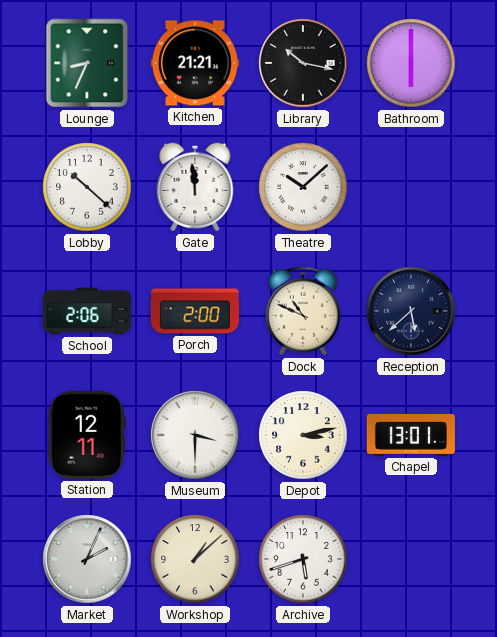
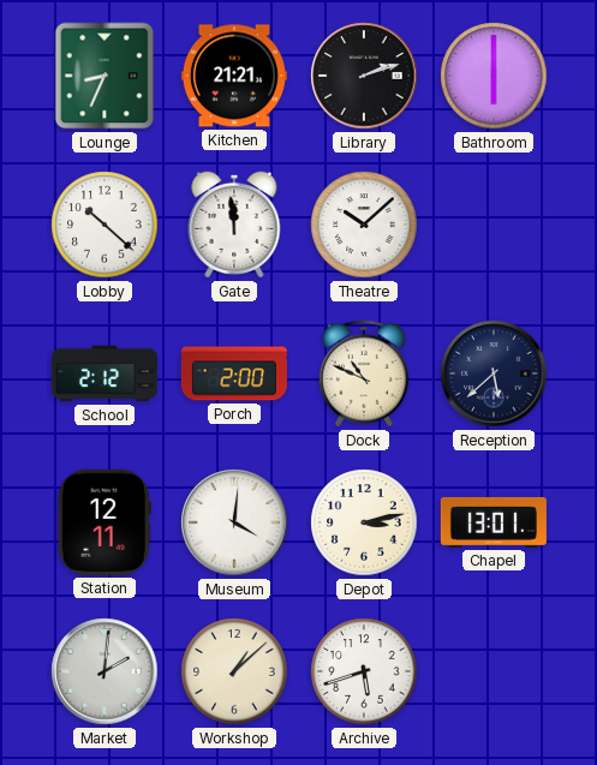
Library: 10:17 -> 2:12 (364, 76)
School: 2:06 -> 2:12 (105, 373)
Museum: 3:30 -> 4:01 (234, 522)
Market: 2:04 -> 2:01 (105, 671)
